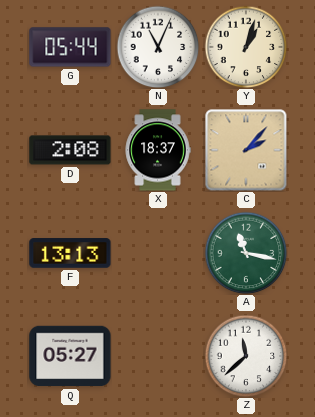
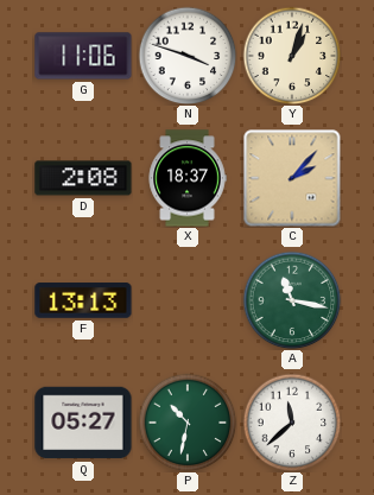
G: 05:44 -> 11:06 (83, 56)
N: 11:04 -> 3:48 (188, 56)
P: none -> 10:32 (188, 423)
